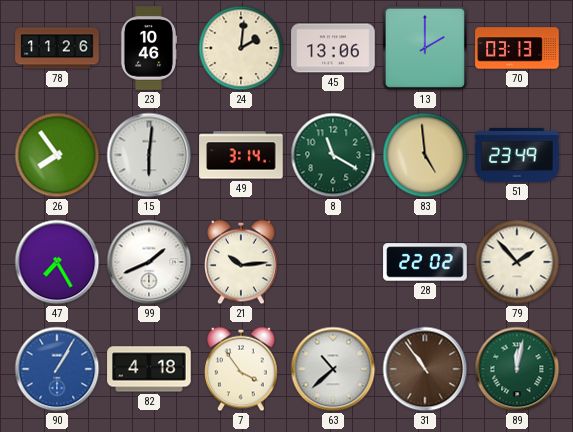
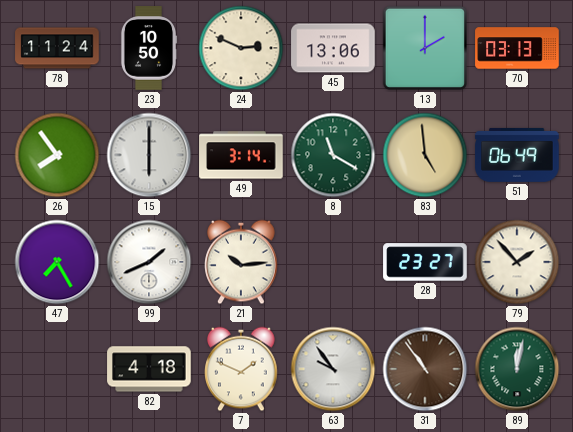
78: 11:26 -> 11:24 (57, 48)
23: 10:46 -> 10:50 (149, 48)
24: 2:01 -> 2:49 (241, 48)
15: 6:01 -> 6:00 (149, 155)
51: 23:49 -> 06:49 (517, 155)
28: 22:02 -> 23:27 (425, 262)
90: 1:05 -> none (57, 369)
7: 3:54 -> 1:49 (241, 369)
63: 10:38 -> 9:54 (333, 369)
